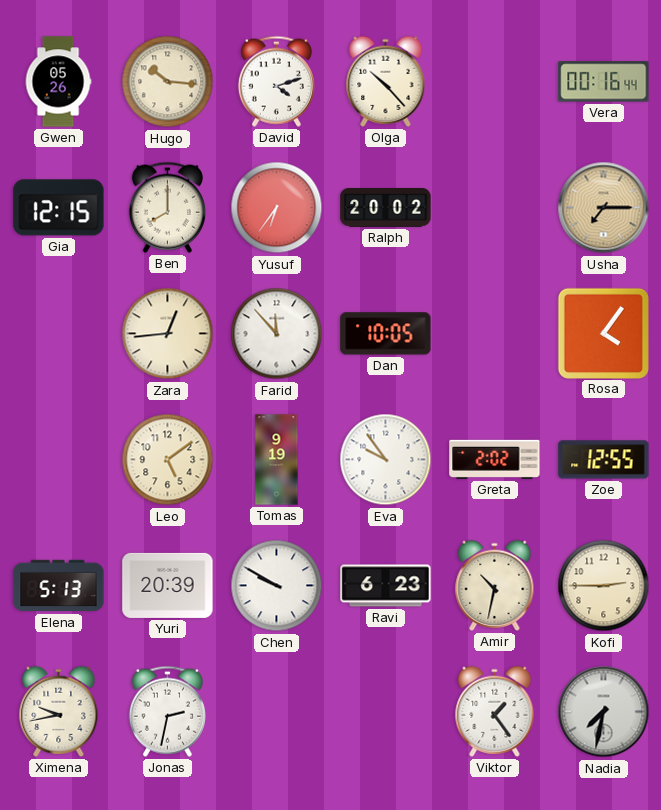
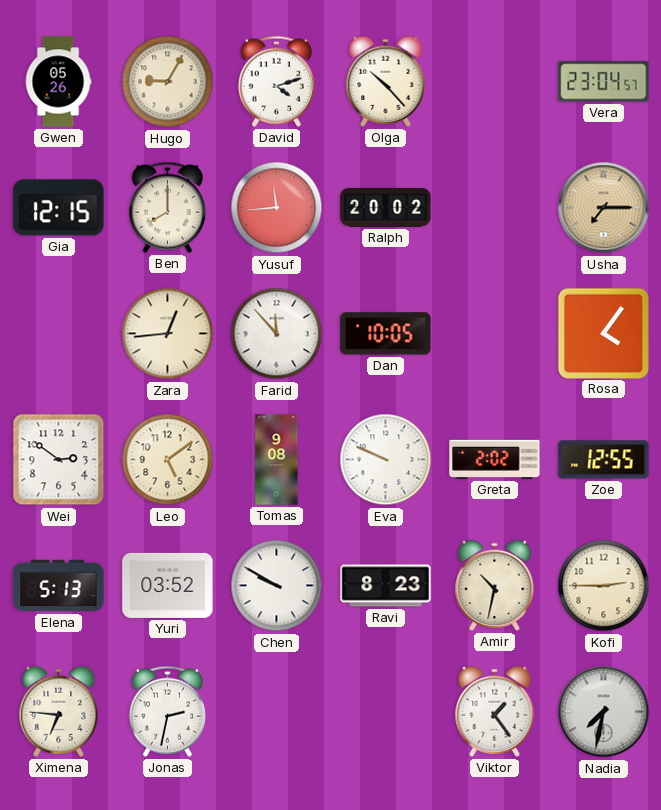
Hugo: 10:16 -> 9:05 (168, 82)
Vera: 00:16 -> 23:04 (604, 82)
Yusuf: 6:36 -> 11:44 (277, 208)
Wei: none -> 2:51 (59, 460)
Tomas: 9:19 -> 9:08 (277, 460)
Eva: 9:54 -> 9:49 (386, 460)
Yuri: 20:39 -> 03:52 (168, 585)
Ravi: 6:23 -> 8:23 (386, 586)
Ximena: 9:43 -> 6:46 (59, 711)
